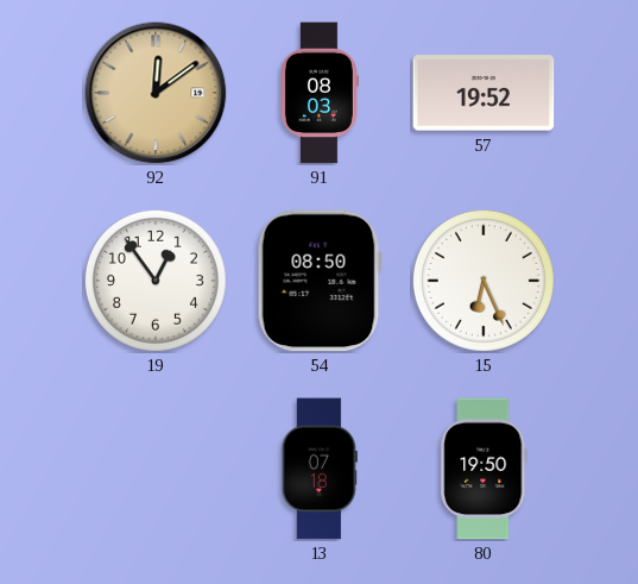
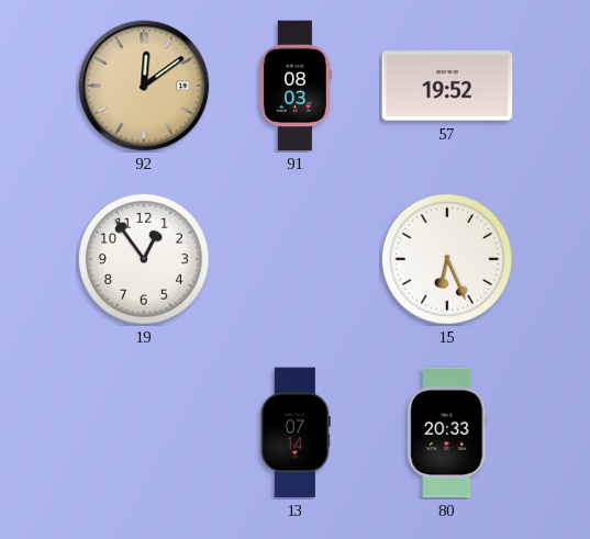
54: 08:50 -> none (320, 281)
13: 07:18 -> 07:14 (296, 433)
80: 19:50 -> 20:33 (447, 433)
